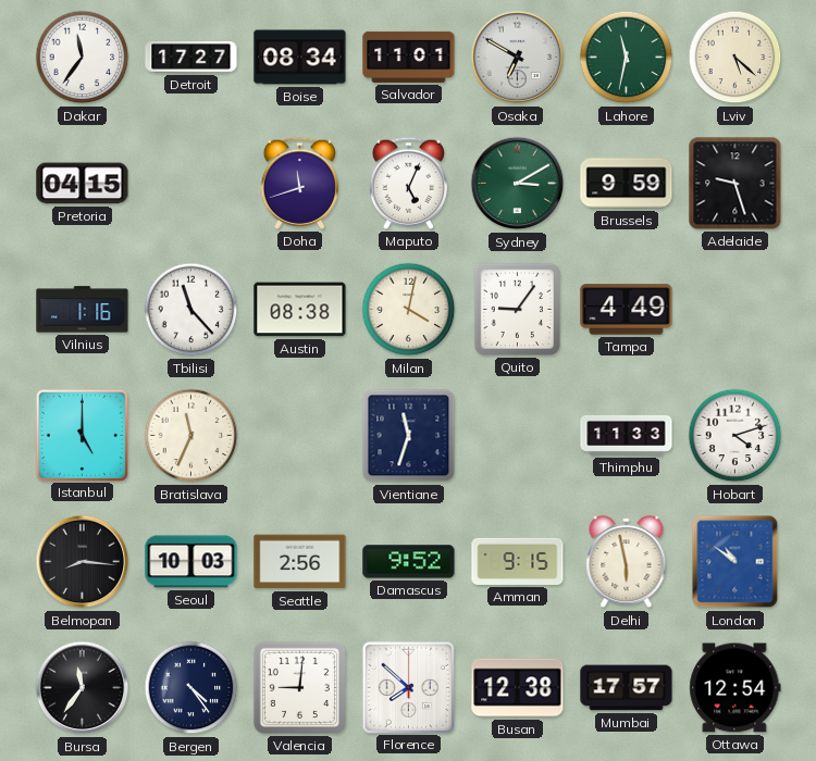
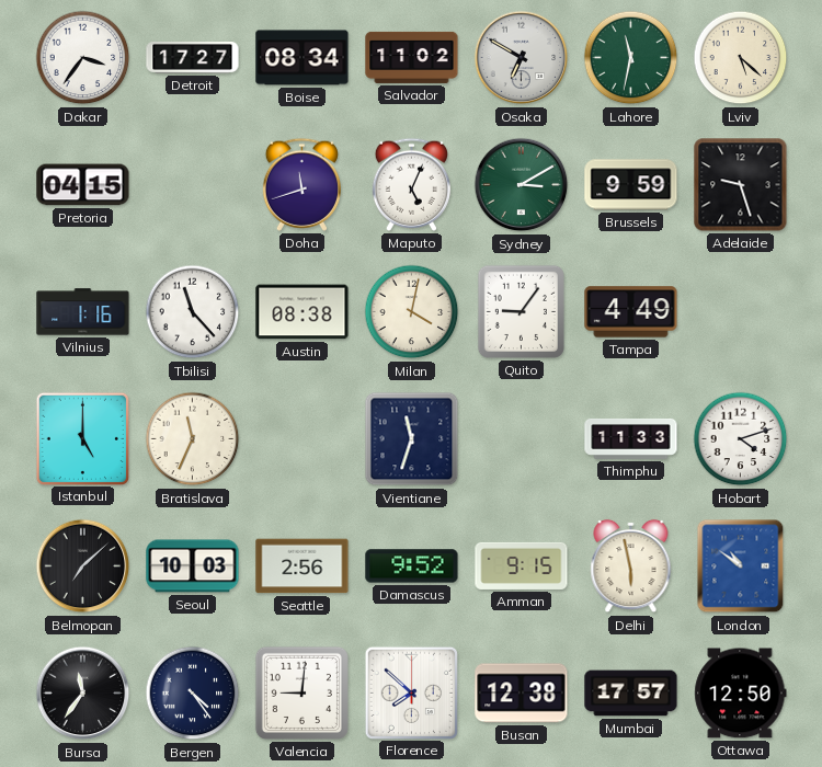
Dakar: 11:36 -> 3:36 (83, 58)
Salvador: 11:01 -> 11:02 (412, 57)
Belmopan: 8:16 -> 7:08 (83, 566)
Ottawa: 12:54 -> 12:50 (741, 694)
